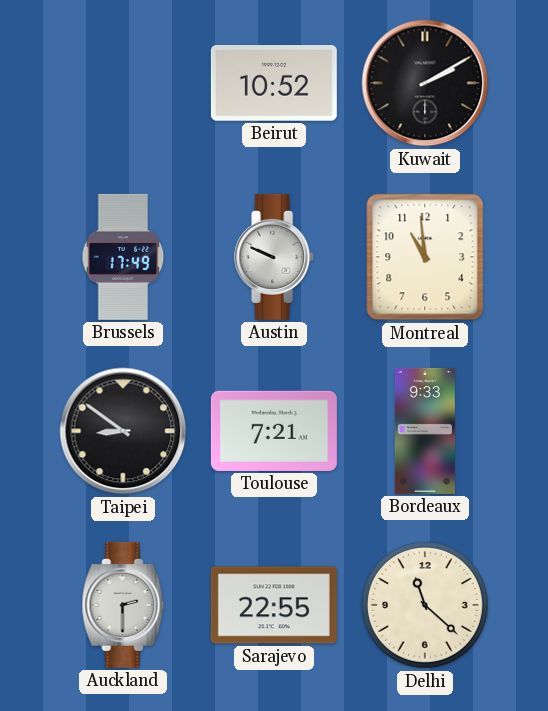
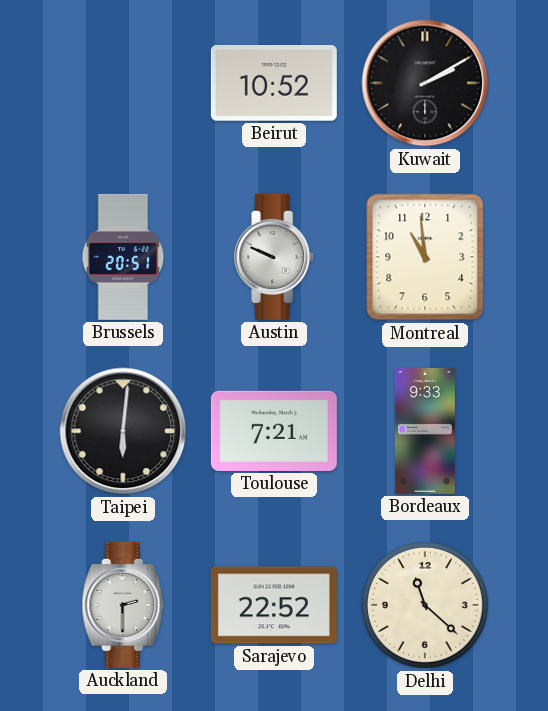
Brussels: 17:49 -> 20:51 (123, 257)
Taipei: 8:51 -> 6:01 (123, 431)
Sarajevo: 22:55 -> 22:52 (274, 605)
